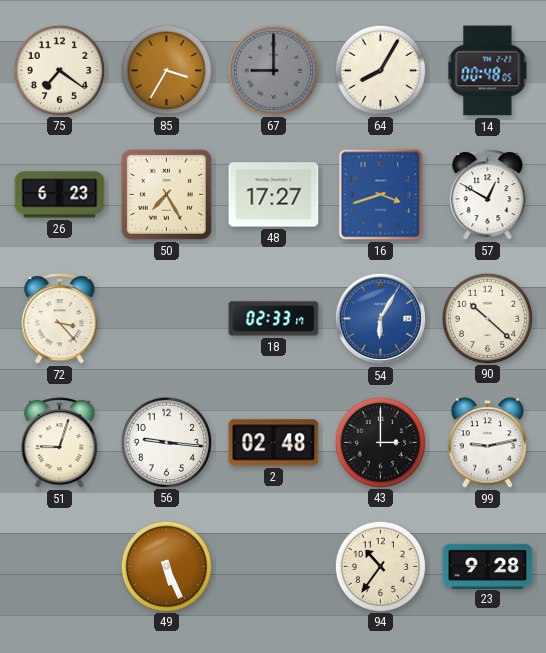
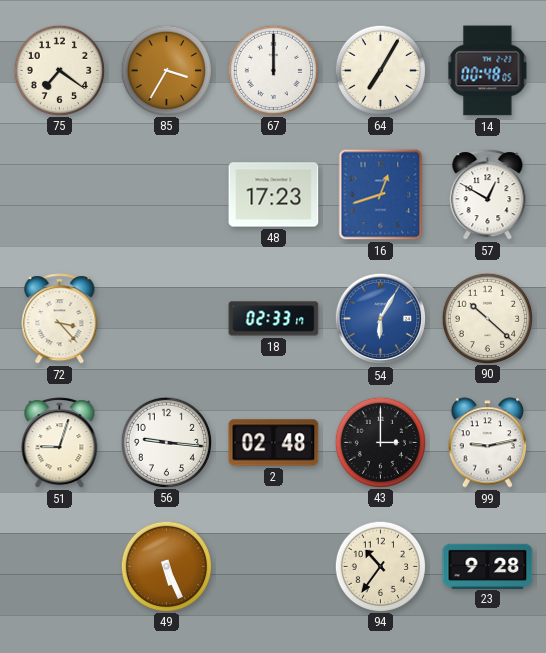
67: 9:00 -> 12:00 (273, 70)
67 dial: grey -> white (273, 70)
64: 8:05 -> 7:05 (380, 70)
26: 6:23 -> none (60, 195)
50: 7:25 -> none (166, 194)
48: 17:27 -> 17:23 (274, 195)
16: 3:42 -> 12:42 (381, 195)
